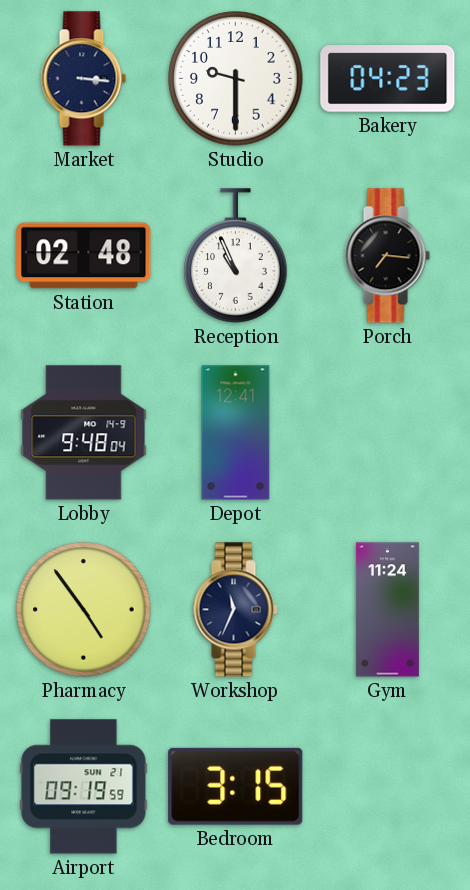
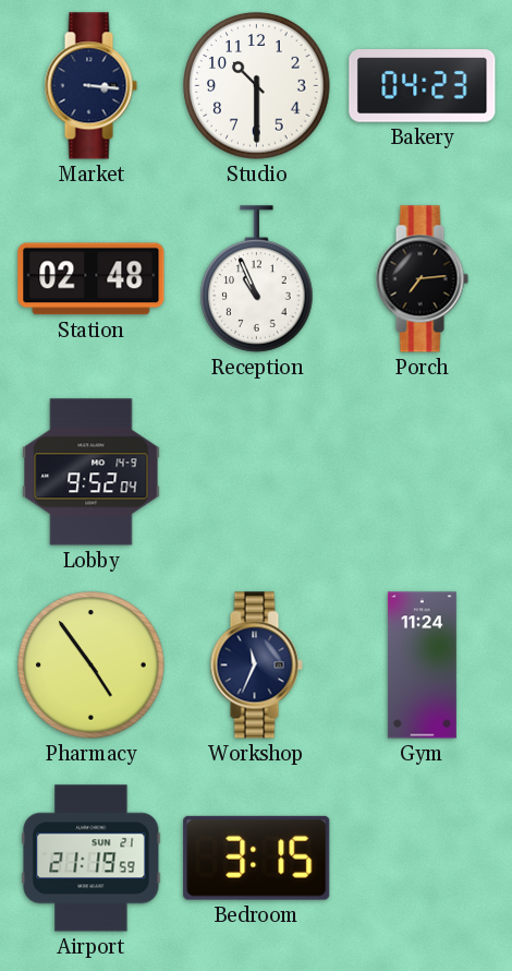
Studio: 9:30 -> 10:30 (257, 86)
Porch: 7:16 -> 7:14 (422, 279)
Lobby: 9:48 -> 9:52 (92, 472)
Depot: 12:41 -> none (236, 433)
Airport: 09:19 -> 21:19 (92, 859)
